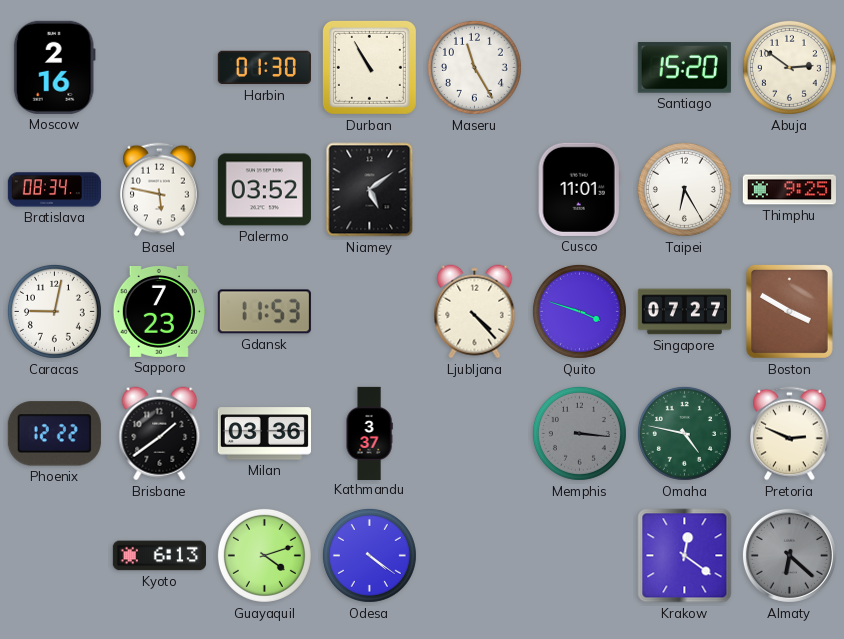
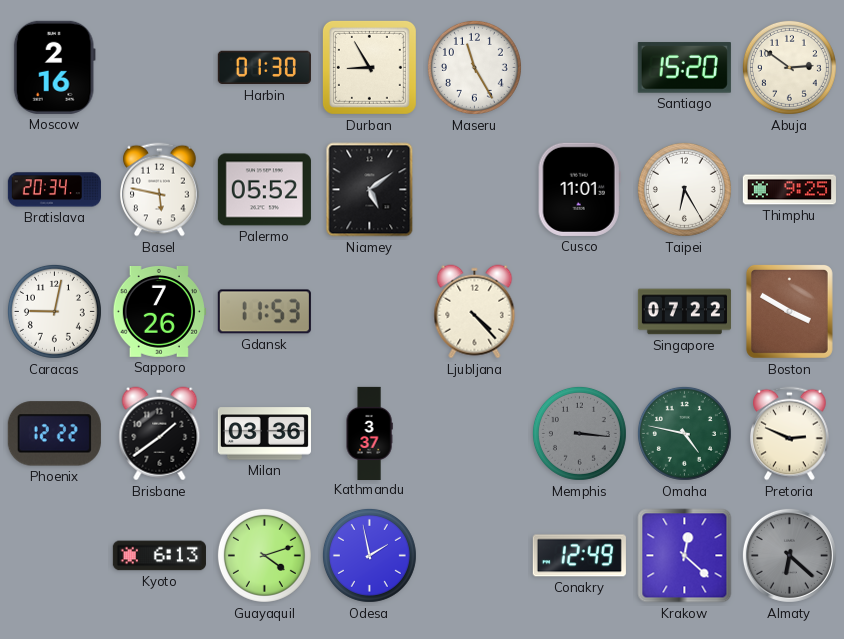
Durban: 10:55 -> 8:55 (369, 67)
Bratislava: 08:34 -> 20:34 (54, 190)
Palermo: 03:52 -> 05:52 (264, 190)
Sapporo: 7:23 -> 7:26 (159, 312)
Quito: 3:48 -> none (579, 311)
Singapore: 07:27 -> 07:22 (684, 312)
Odesa: 4:21 -> 1:58 (369, 555)
Conakry: none -> 12:49 (579, 556)
Krakow: 12:21 -> 12:22 (685, 556)
